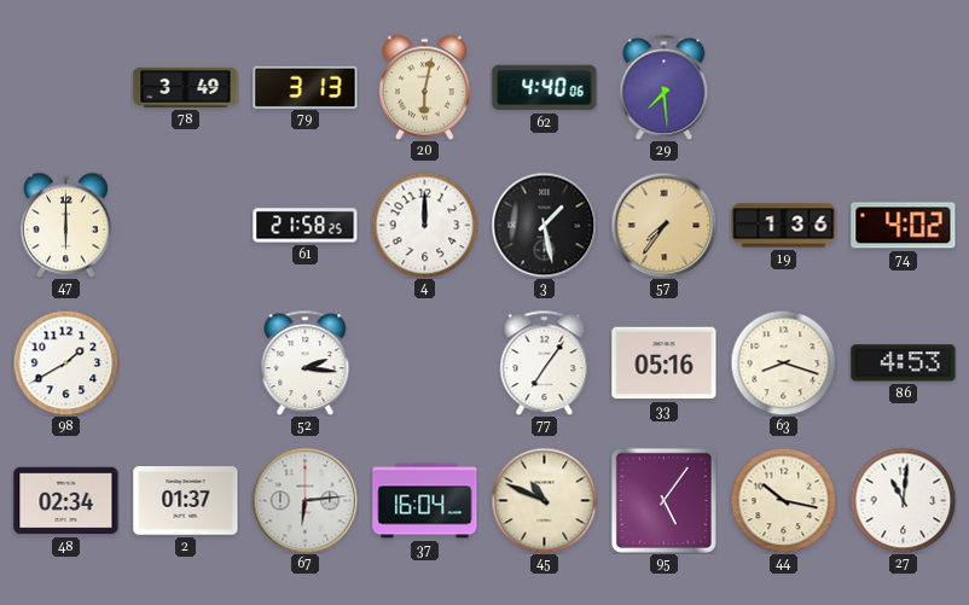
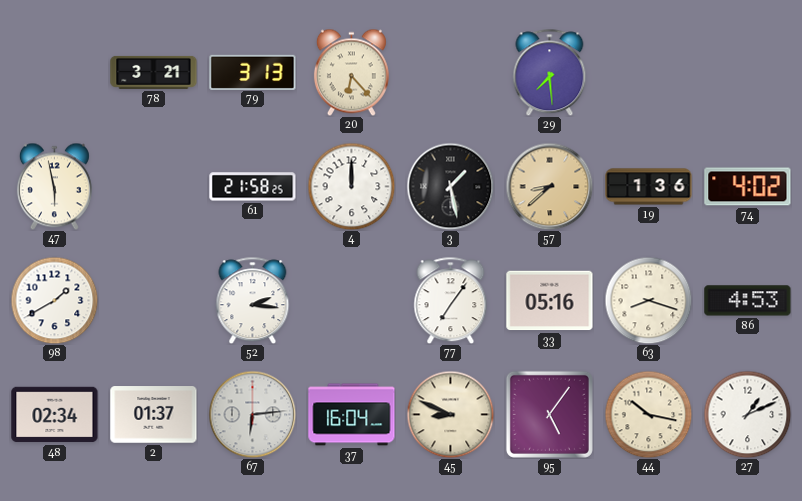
78: 3:49 -> 3:21 (154, 72)
20: 6:02 -> 6:23 (351, 72)
62: 4:40 -> none (545, 88)
47: 6:00 -> 5:58 (54, 186)
57: 7:36 -> 8:38 (549, 186)
45: 10:49 -> 8:49 (450, 414)
27: 11:01 -> 1:11 (747, 414)
